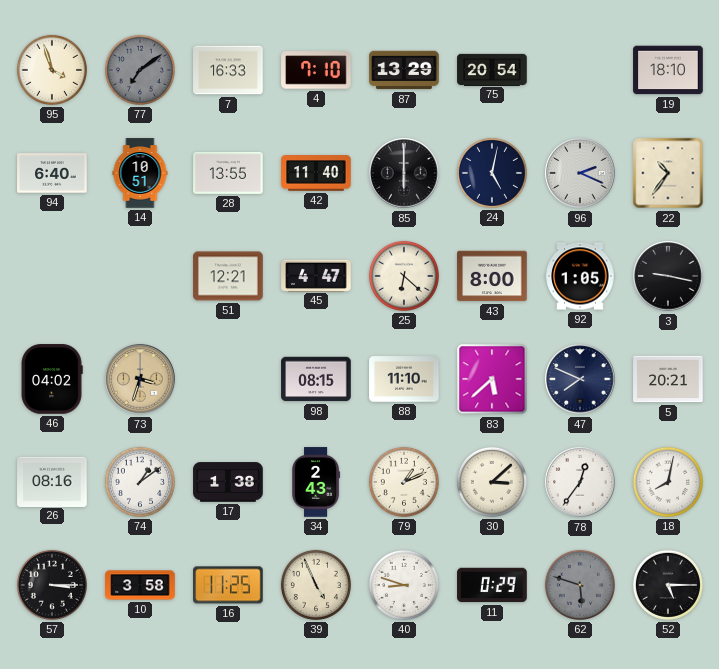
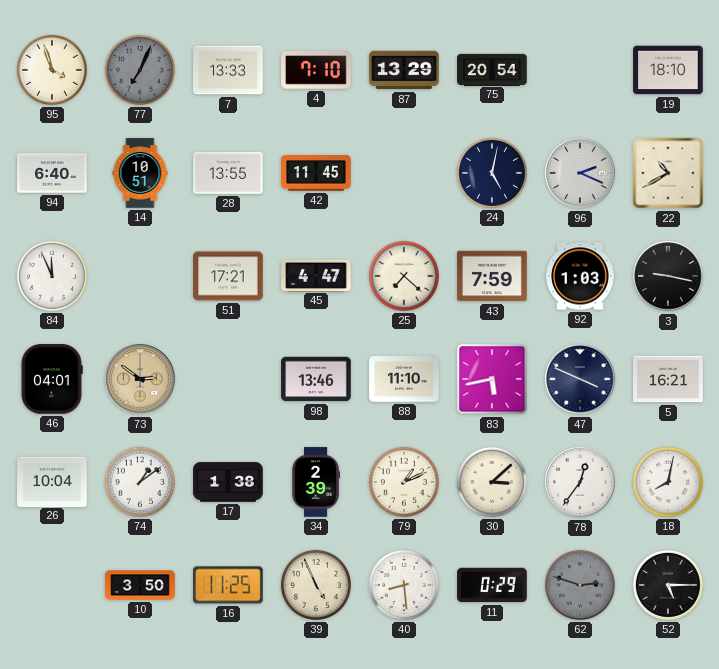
77: 7:09 -> 7:04 (140, 70)
7: 16:33 -> 13:33 (228, 70)
42: 11:40 -> 11:45 (316, 173)
85: 6:00 -> none (404, 173)
22: 10:36 -> 10:40 (668, 173)
84: none -> 11:56 (52, 276)
51: 12:21 -> 17:21 (228, 276)
25: 6:22 -> 7:22 (404, 276)
43: 8:00 -> 7:59 (492, 276)
92: 1:05 -> 1:03 (580, 276)
46: 04:02 -> 04:01 (52, 379)
73: 3:33 -> 2:51 (140, 379)
98: 08:15 -> 13:46 (316, 379)
83: 5:38 -> 5:43 (492, 379)
47: 7:49 -> 3:49 (580, 379)
5: 20:21 -> 16:21 (668, 379)
26: 08:16 -> 10:04 (52, 481)
34: 2:43 -> 2:39 (316, 482)
57: 3:15 -> none (52, 585)
10: 3:58 -> 3:50 (140, 585)
40: 8:48 -> 8:29 (404, 585)
62: 5:48 -> 2:48 (580, 585)
